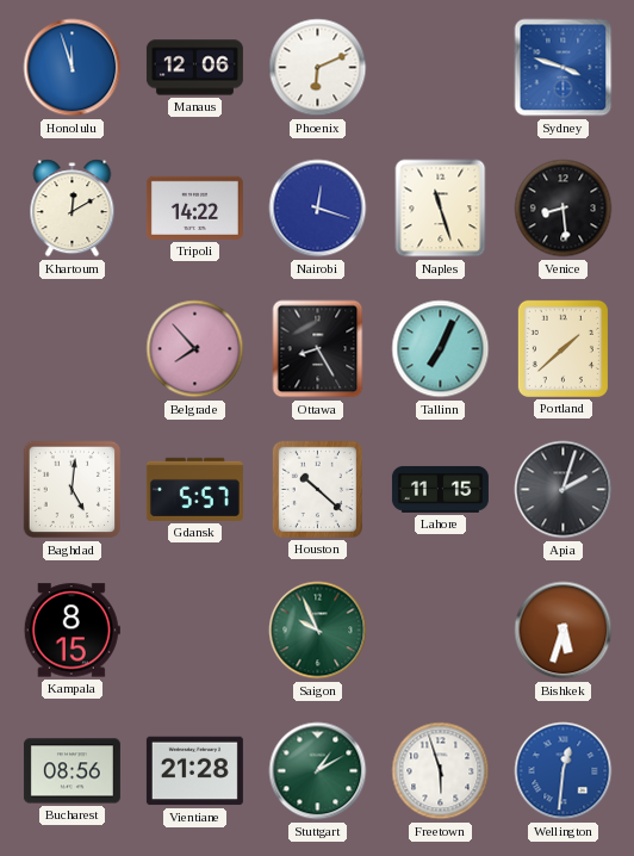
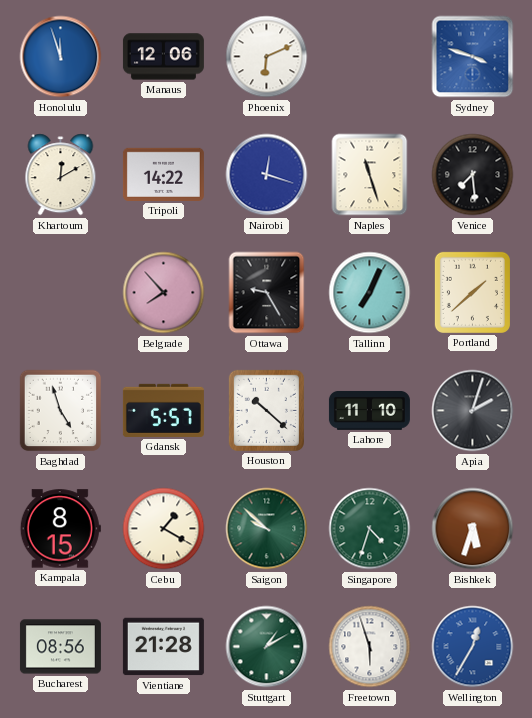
Venice: 8:29 -> 7:29 (473, 175)
Ottawa: 8:25 -> 9:25 (267, 293)
Baghdad: 5:01 -> 4:57 (61, 411)
Lahore: 11:15 -> 11:10 (369, 411)
Cebu: none -> 1:20 (164, 529)
Saigon: 9:56 -> 9:52 (267, 529)
Singapore: none -> 4:33 (370, 529)
Wellington: 12:31 -> 12:35 (473, 647)
